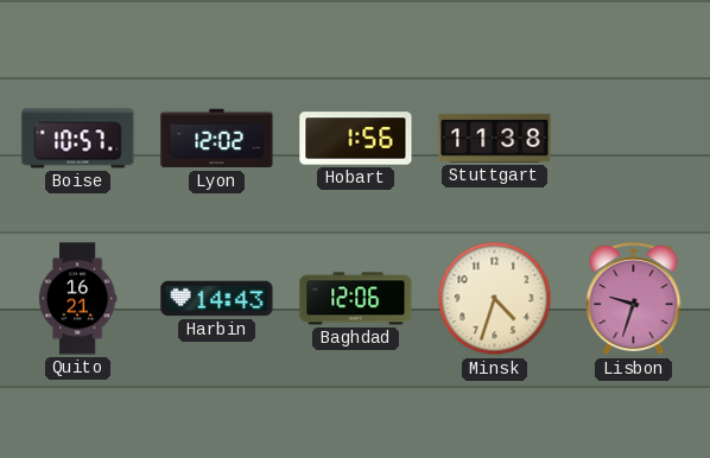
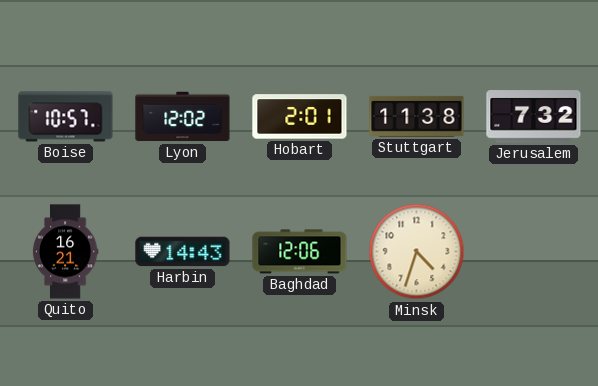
Hobart: 1:56 -> 2:01 (300, 117)
Jerusalem: none -> 7:32 (534, 117)
Lisbon: 9:33 -> none (634, 299)
